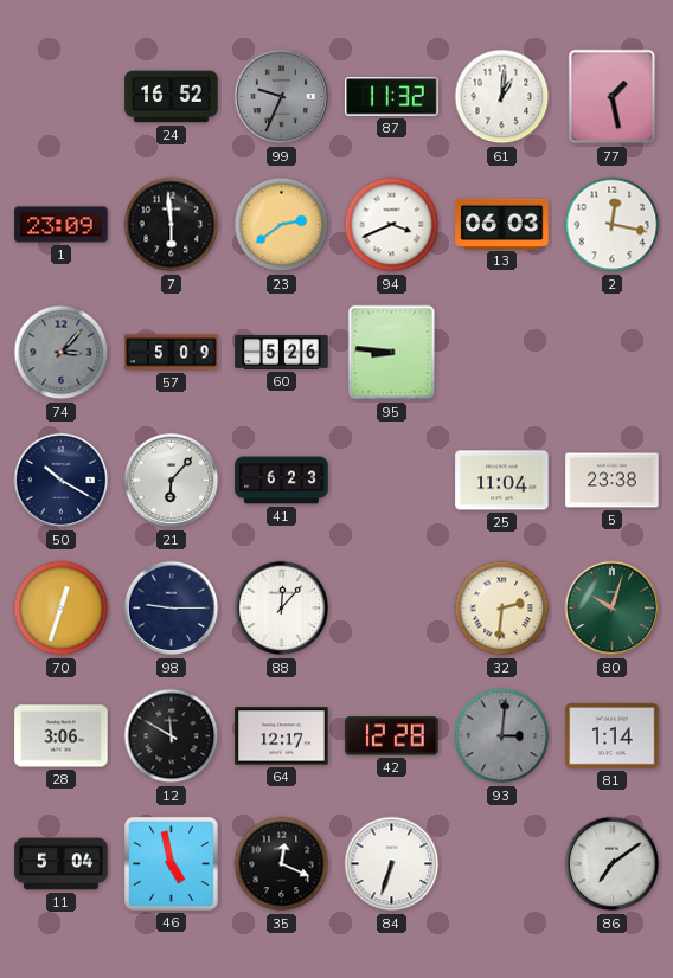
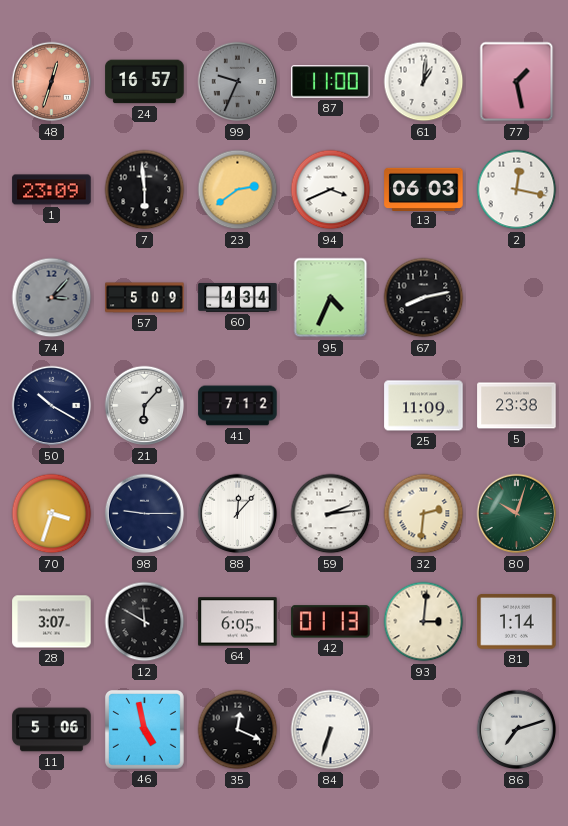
48: none -> 12:33 (52, 82)
24: 16:52 -> 16:57 (145, 82)
87: 11:32 -> 11:00 (331, 82)
60: 5:26 -> 4:34 (238, 297)
95: 8:46 -> 4:34 (331, 298)
67: none -> 8:13 (424, 298)
41: 6:23 -> 7:12 (238, 406)
25: 11:04 -> 11:09 (424, 406)
70: 12:33 -> 3:33 (52, 514)
59: none -> 2:14 (331, 514)
28: 3:06 -> 3:07 (52, 622)
64: 12:17 -> 6:05 (238, 622)
42: 12:28 -> 01:13 (331, 622)
93 dial: grey -> cream (424, 622)
11: 5:04 -> 5:06 (52, 730)
86: 7:09 -> 7:12 (517, 730)
